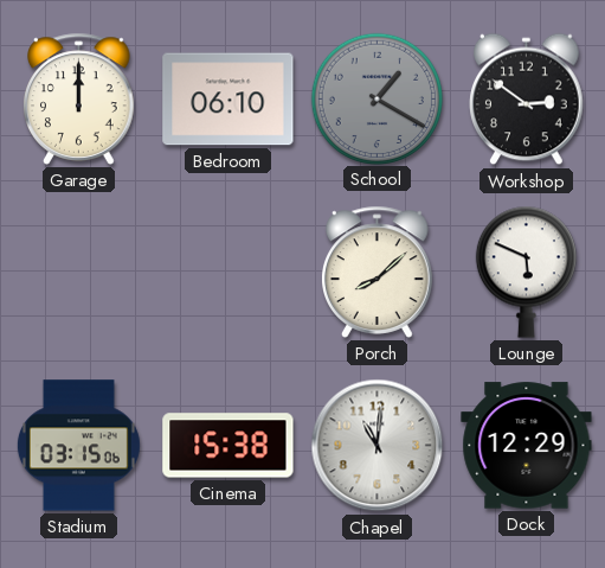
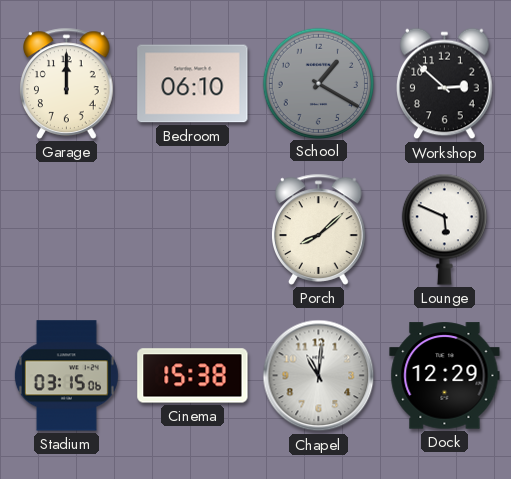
Workshop: 2:51 -> 2:52 (445, 84)
